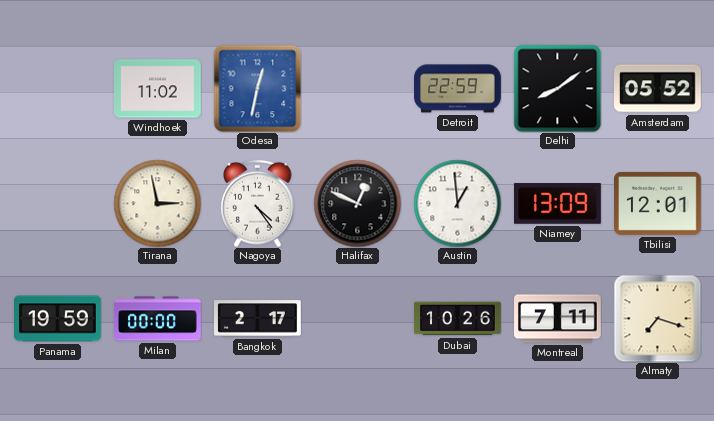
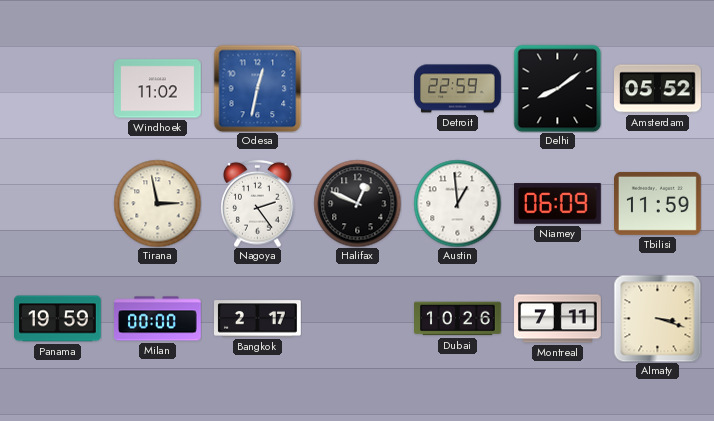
Nagoya: 4:24 -> 2:24 (258, 203)
Niamey: 13:09 -> 06:09 (558, 204)
Tbilisi: 12:01 -> 11:59 (658, 203)
Almaty: 7:18 -> 3:18 (657, 318)
